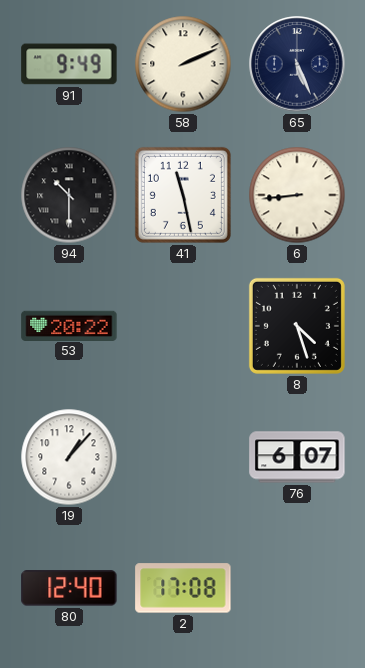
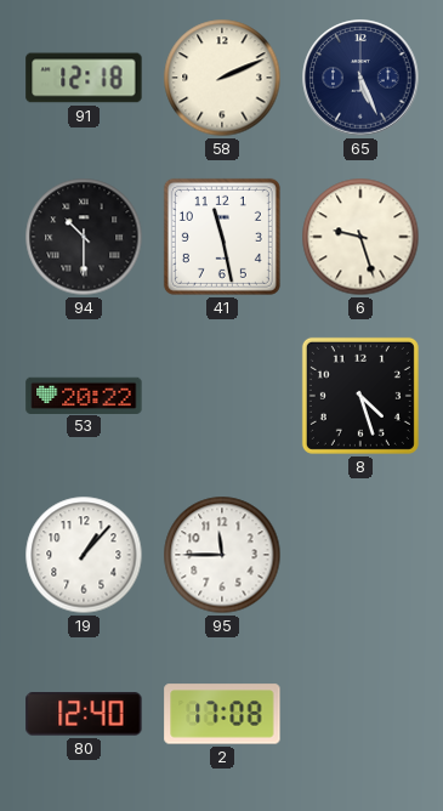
91: 9:49 -> 12:18 (84, 78)
6: 8:44 -> 9:27 (360, 237)
95: none -> 11:45 (222, 555)
76: 6:07 -> none (297, 457)
